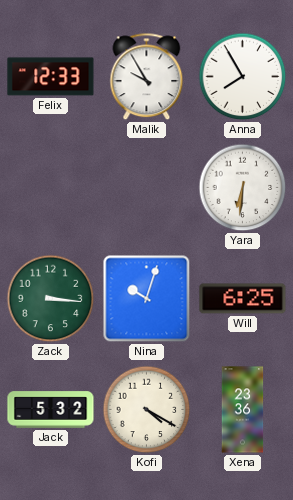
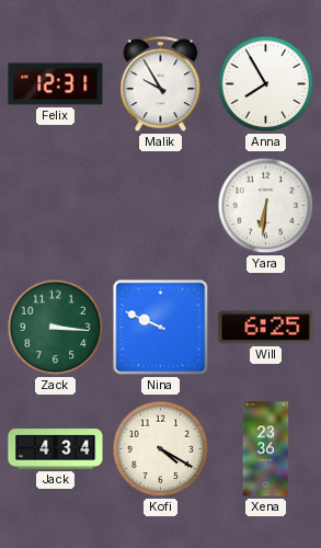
Felix: 12:33 -> 12:31 (56, 84)
Nina: 10:03 -> 9:49 (161, 328)
Jack: 5:32 -> 4:34 (56, 449)
